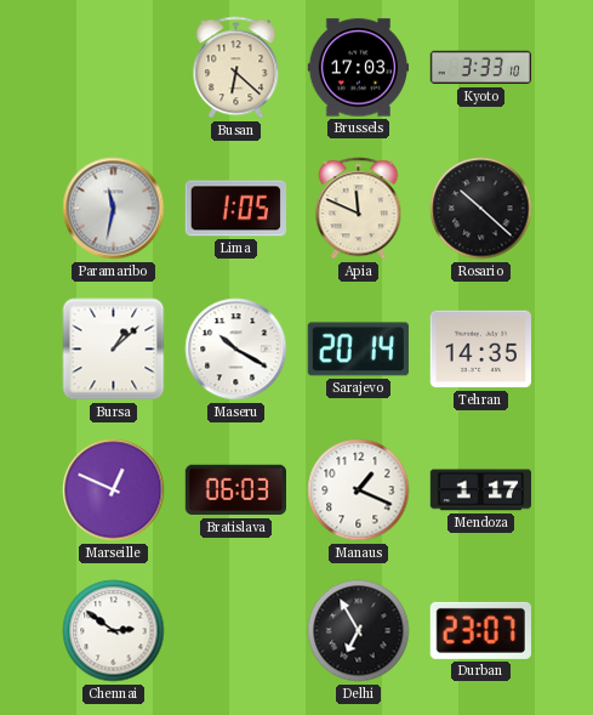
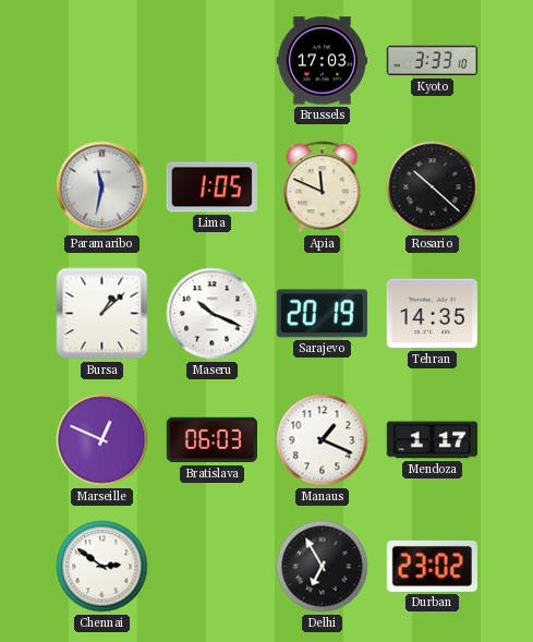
Busan: 6:22 -> none (236, 68)
Maseru: 10:20 -> 10:19 (213, 314)
Sarajevo: 20:14 -> 20:19 (322, 314)
Durban: 23:07 -> 23:02 (432, 566)
